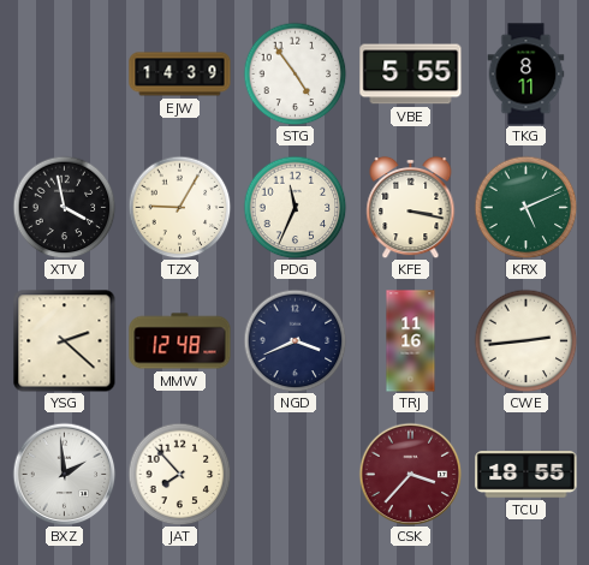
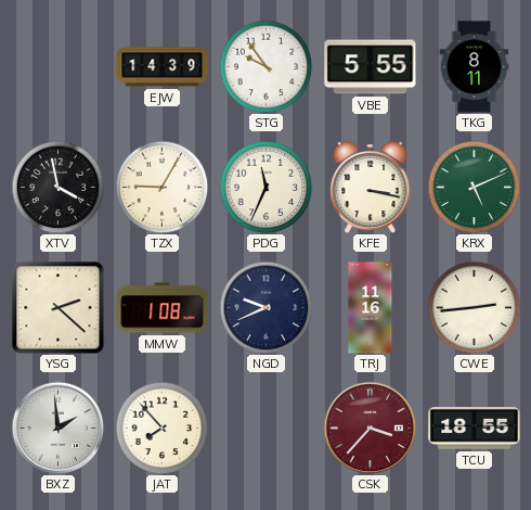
STG: 4:54 -> 9:54 (265, 66)
MMW: 12:48 -> 1:08 (163, 308)
NGD: 3:41 -> 9:41 (265, 307)
